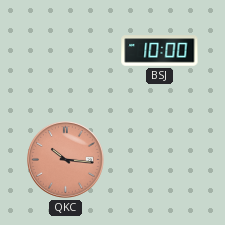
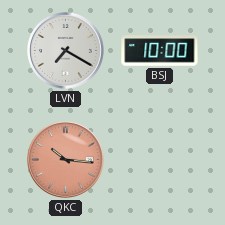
LVN: none -> 7:20 (66, 51)
